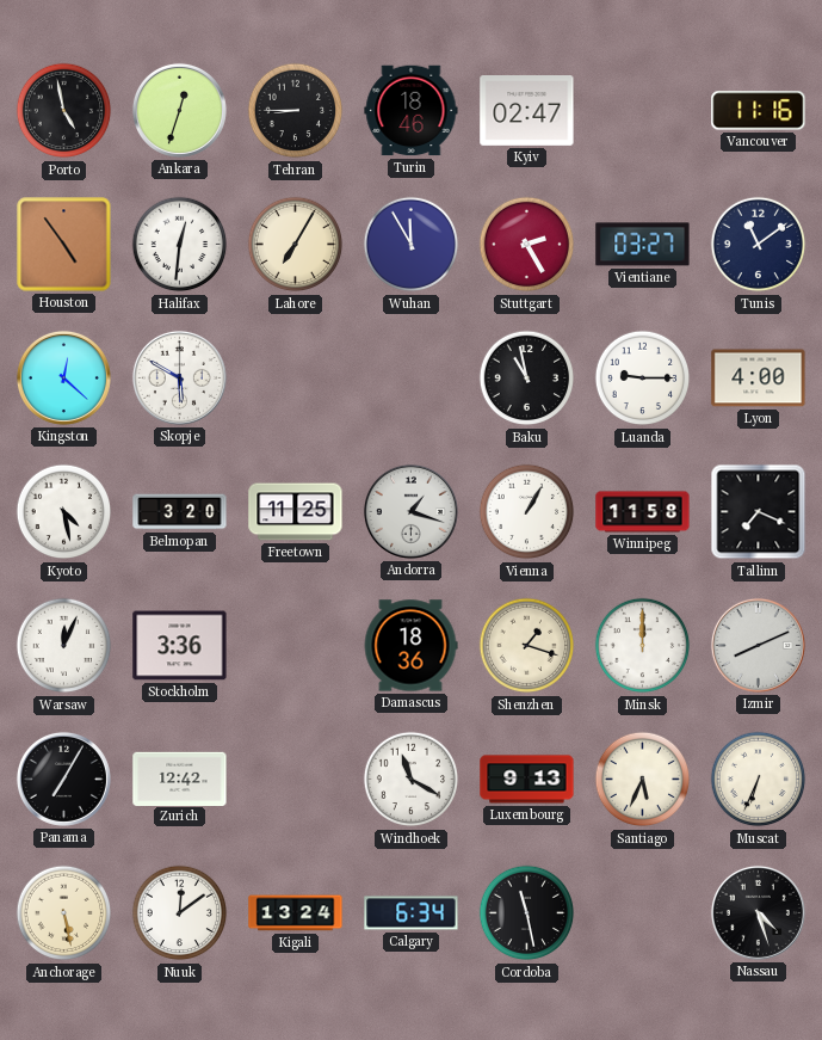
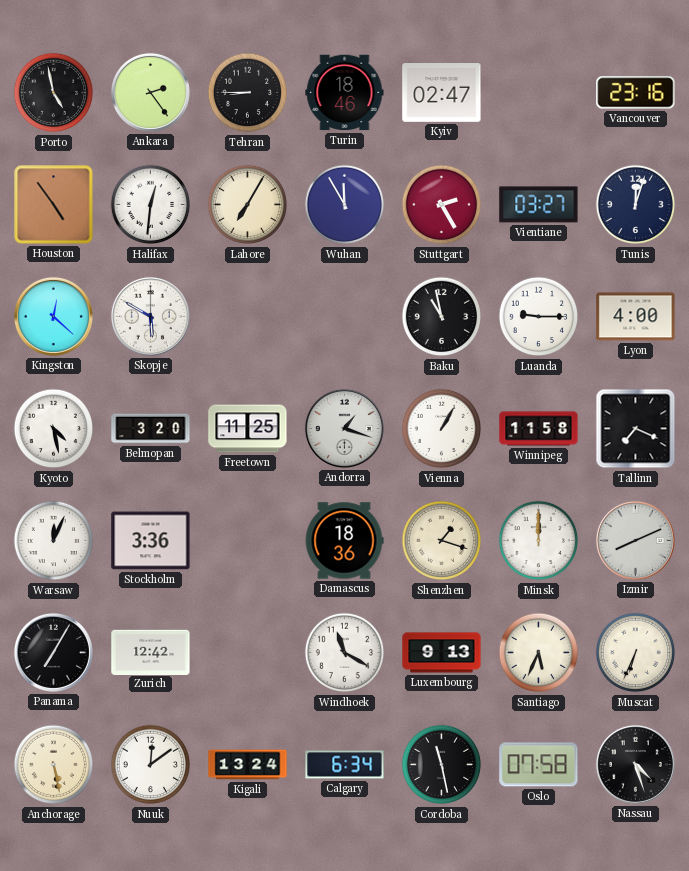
Ankara: 12:33 -> 2:24 (150, 92)
Vancouver: 11:16 -> 23:16 (636, 93)
Tunis: 11:09 -> 12:03 (636, 205)
Oslo: none -> 07:58 (539, 765)
